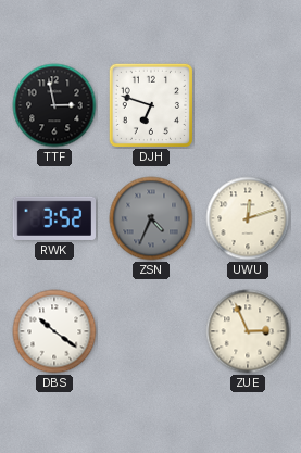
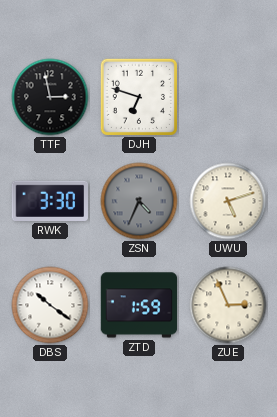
RWK: 3:52 -> 3:30 (50, 201)
UWU: 12:12 -> 5:12 (228, 201)
ZTD: none -> 1:59 (139, 305)
